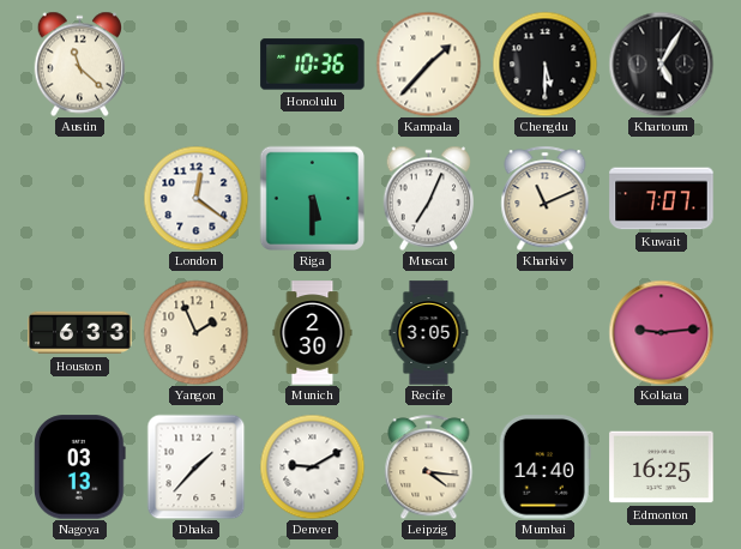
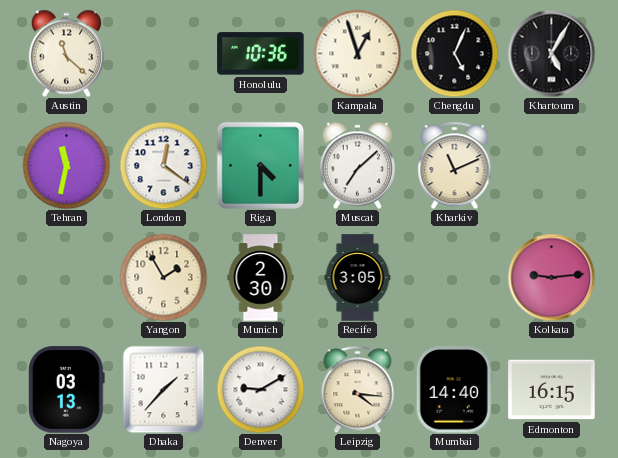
Kampala: 1:37 -> 12:57 (357, 53)
Chengdu: 5:30 -> 5:04 (454, 53)
Tehran: none -> 11:32 (66, 165)
Riga: 5:30 -> 4:30 (260, 165)
Muscat: 7:04 -> 7:08 (358, 165)
Kuwait: 7:07 -> none (662, 199)
Houston: 6:33 -> none (80, 333)
Yangon: 1:56 -> 1:55 (163, 277)
Edmonton: 16:25 -> 16:15 (552, 390)
